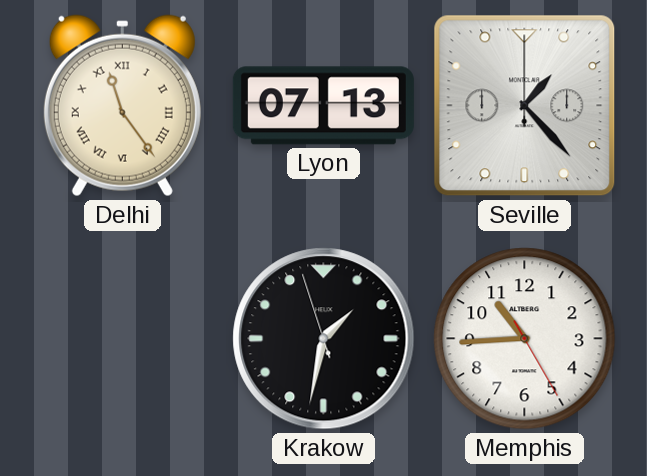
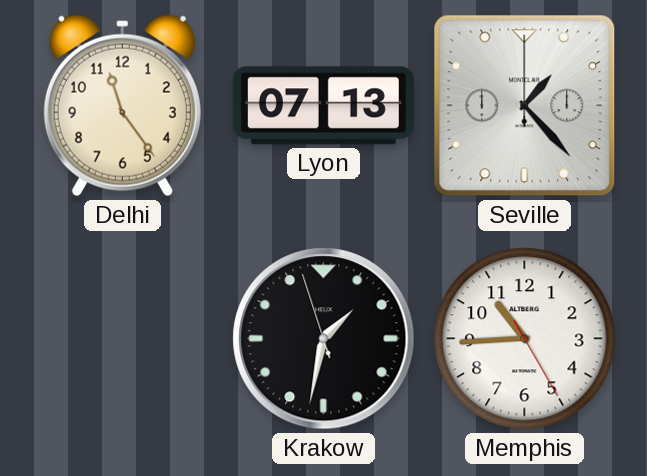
Delhi numerals: Roman -> Arabic (122, 106)
